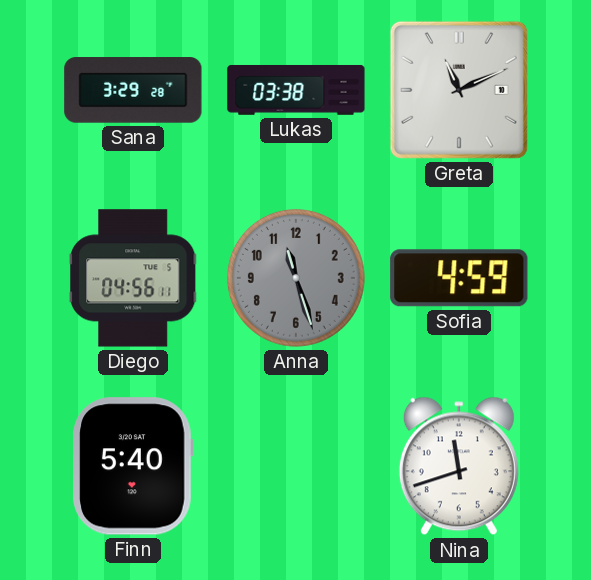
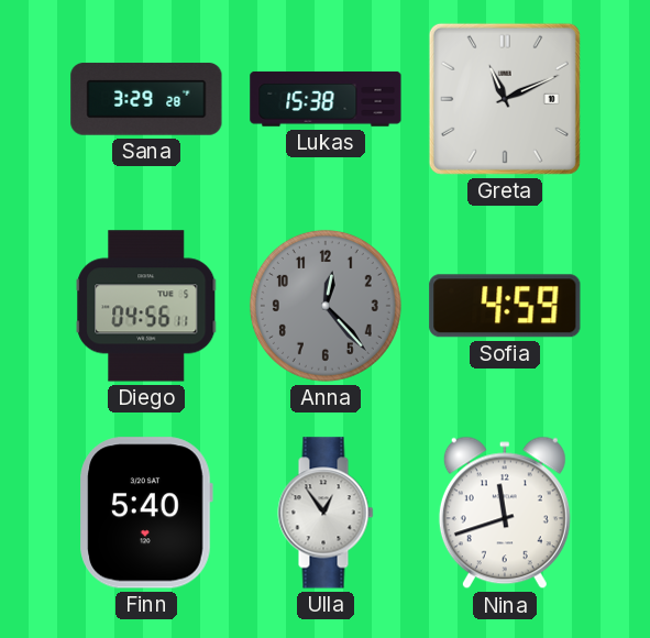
Lukas: 03:38 -> 15:38 (326, 99)
Anna: 11:27 -> 12:23 (326, 306)
Ulla: none -> 12:54 (326, 513)
